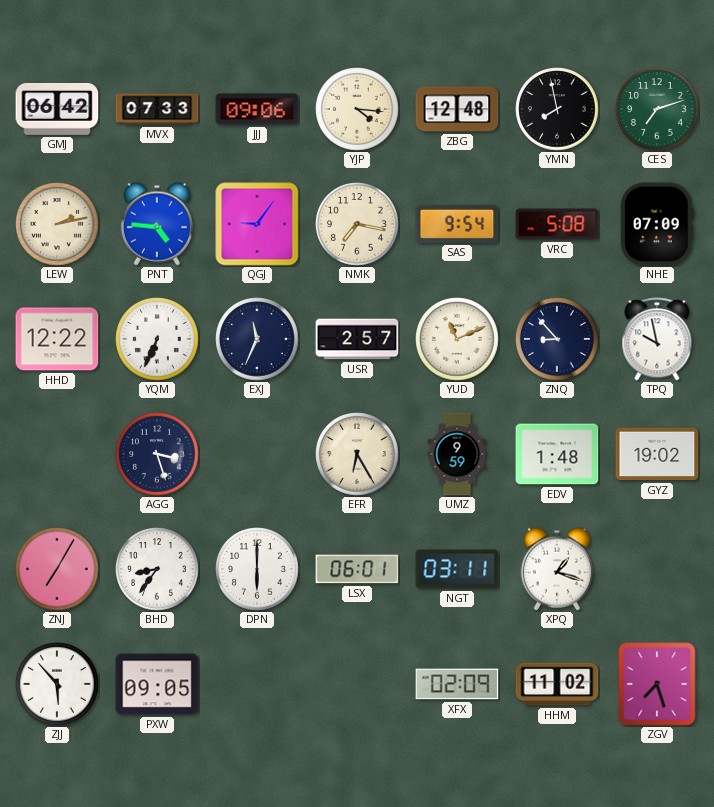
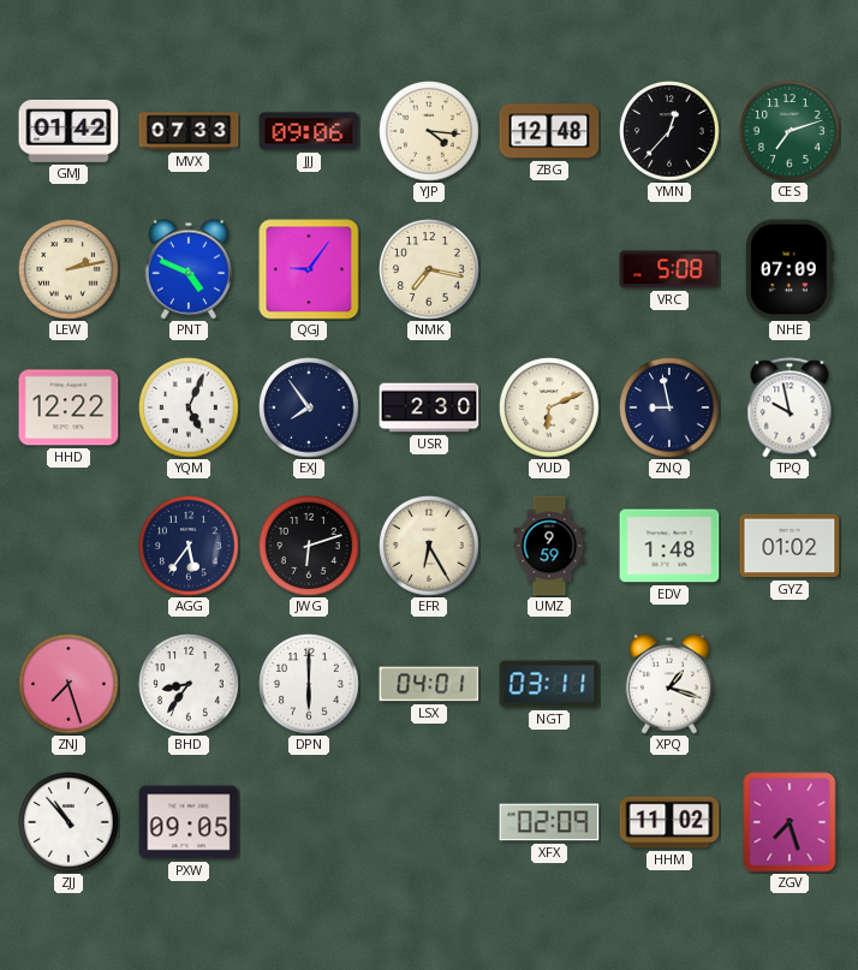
GMJ: 06:42 -> 01:42 (68, 132)
YMN: 7:58 -> 12:37 (669, 131)
PNT: 4:46 -> 4:49 (189, 269)
SAS: 9:54 -> none (457, 224)
YQM: 6:34 -> 5:04 (189, 407)
EXJ: 11:34 -> 7:54 (309, 407)
USR: 2:57 -> 2:30 (429, 407)
YUD: 11:11 -> 6:11 (549, 407)
ZNQ: 8:53 -> 8:58 (669, 407)
AGG: 3:27 -> 5:36 (189, 546)
JWG: none -> 6:12 (309, 546)
GYZ: 19:02 -> 01:02 (790, 546)
ZNJ: 7:05 -> 7:27 (68, 684)
LSX: 06:01 -> 04:01 (429, 684)
ZJJ: 5:53 -> 10:53 (68, 822)
